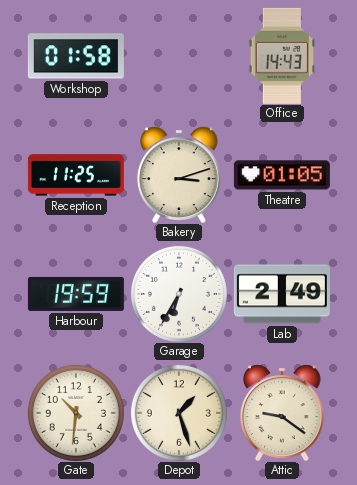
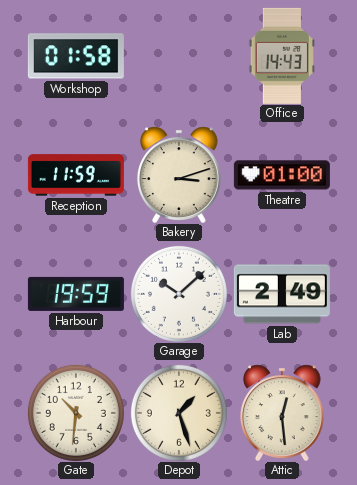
Reception: 11:25 -> 11:59 (76, 175)
Theatre: 01:05 -> 01:00 (282, 175)
Garage: 6:35 -> 10:08 (179, 294)
Attic: 9:21 -> 12:29 (282, 413)
